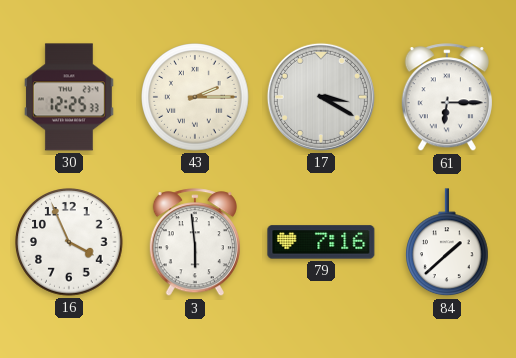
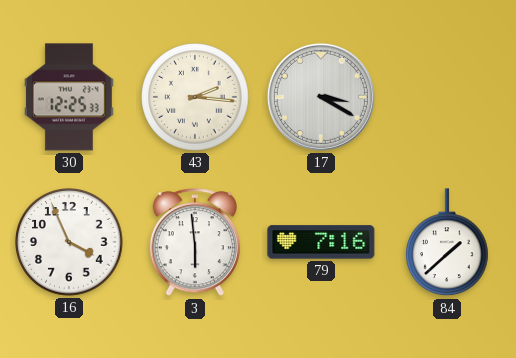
43: 2:15 -> 2:16 (195, 97)
61: 6:15 -> none (447, 98)
